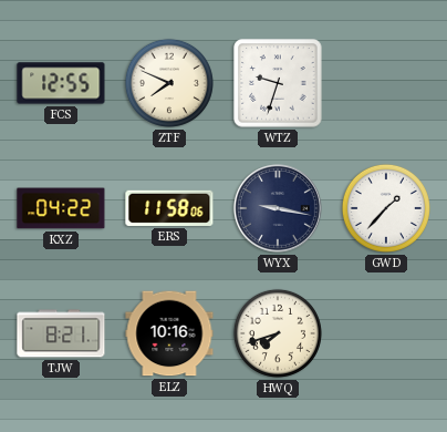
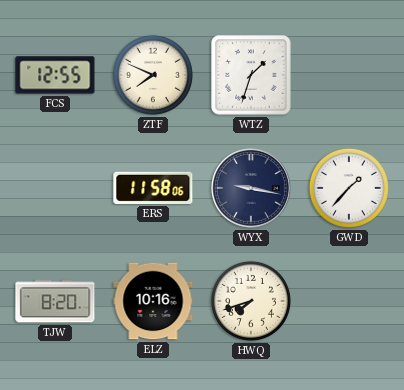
WTZ: 9:33 -> 1:33 (251, 75)
KXZ: 04:22 -> none (61, 208)
TJW: 8:21 -> 8:20 (55, 301)
